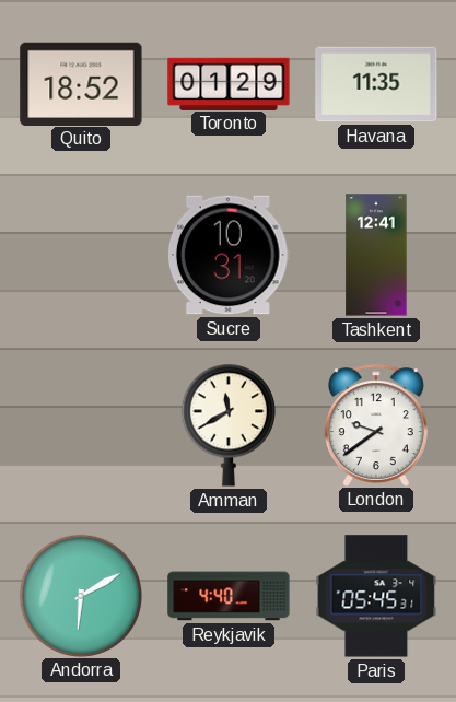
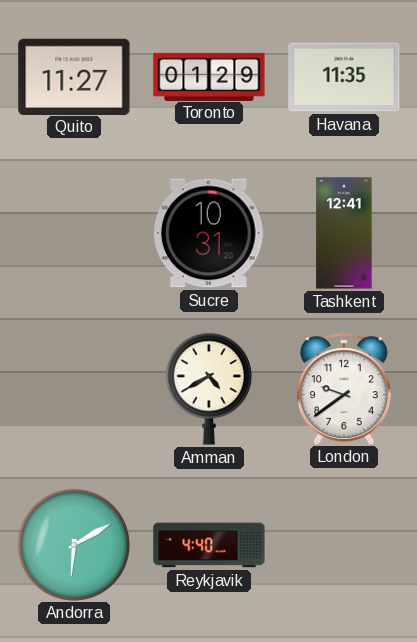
Quito: 18:52 -> 11:27 (74, 76)
Amman: 11:40 -> 4:40 (209, 389)
Paris: 05:45 -> none (376, 596)
